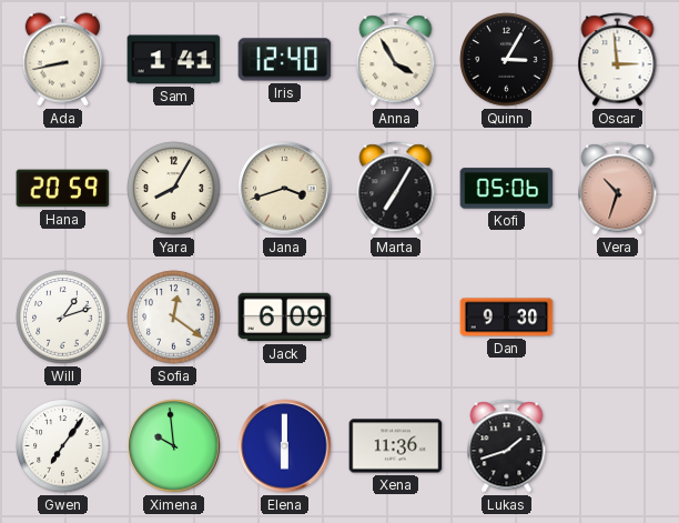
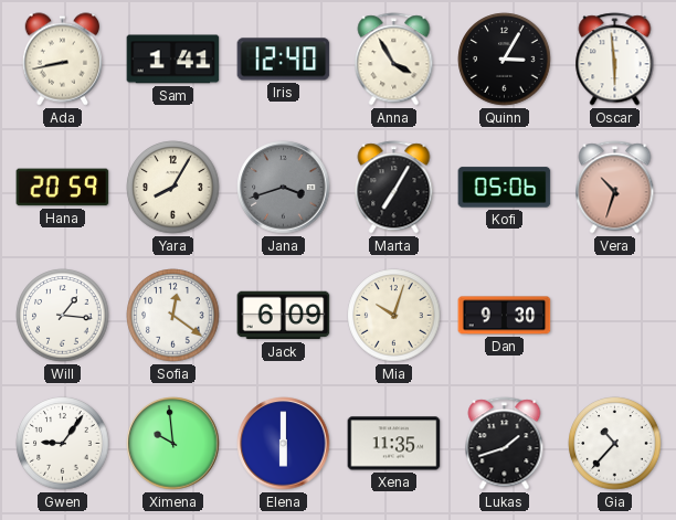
Oscar: 2:59 -> 5:59 (615, 60)
Jana dial: cream -> grey (284, 188)
Will: 1:12 -> 1:16 (63, 316)
Mia: none -> 10:03 (394, 316)
Gwen: 7:06 -> 9:06 (63, 444)
Xena: 11:36 -> 11:35 (394, 444)
Gia: none -> 10:37 (615, 444)
